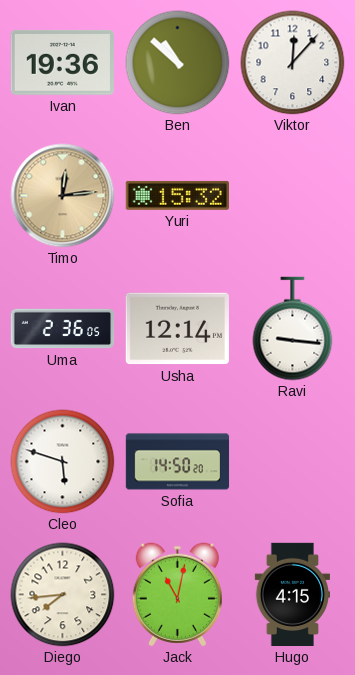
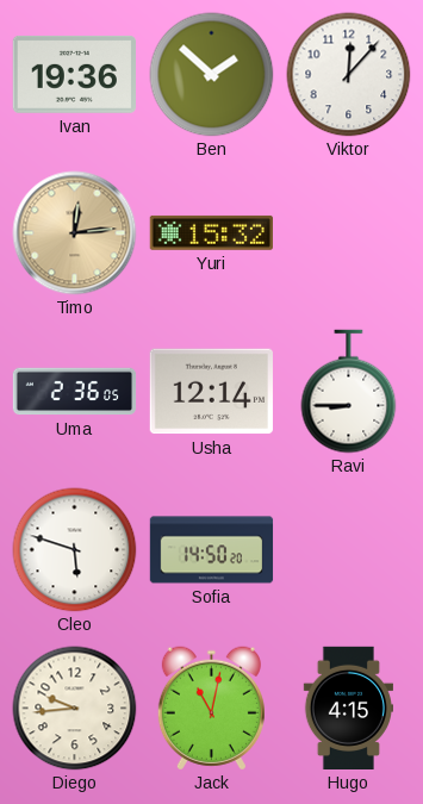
Ben: 10:52 -> 1:52 (212, 75)
Ravi: 9:16 -> 8:45 (349, 392)
Diego: 7:44 -> 9:44 (75, 709)
